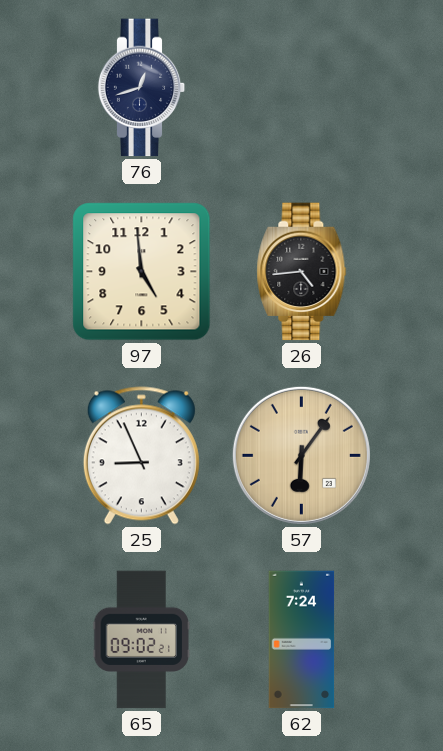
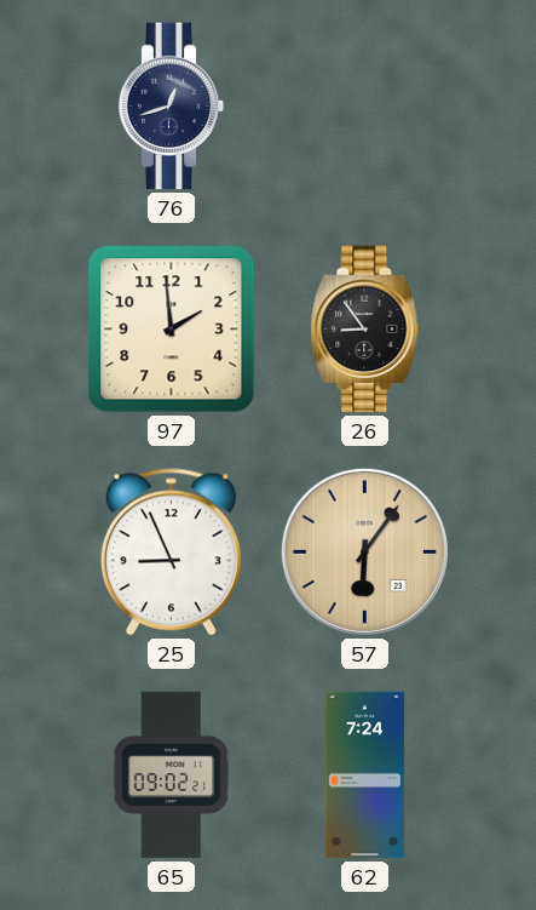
97: 4:59 -> 1:59 (172, 330)
26: 4:44 -> 8:54 (365, 330)
